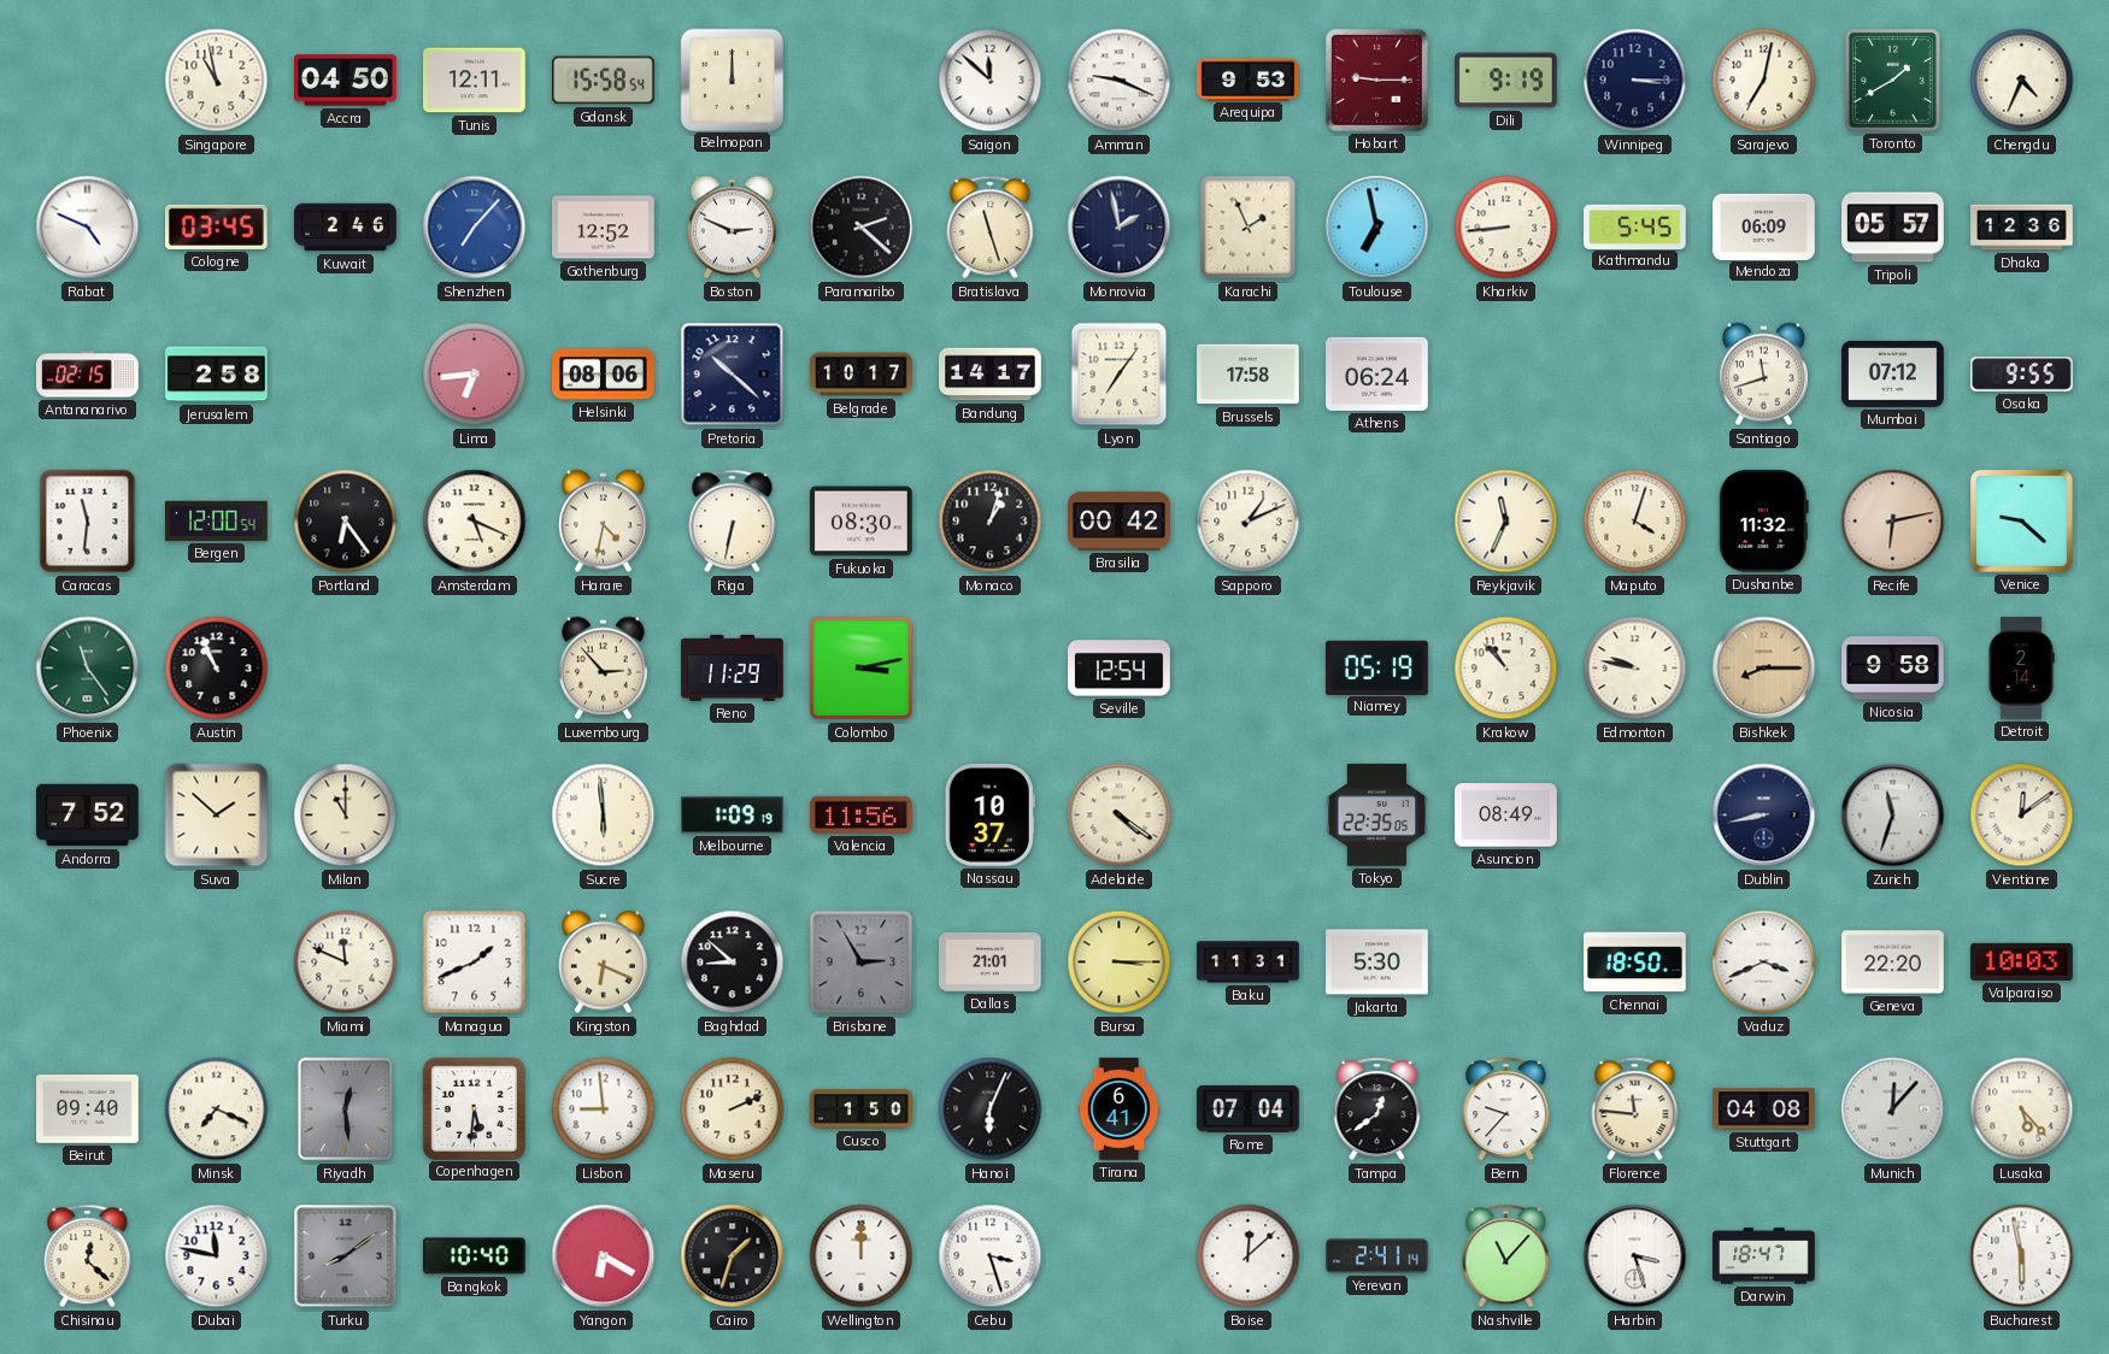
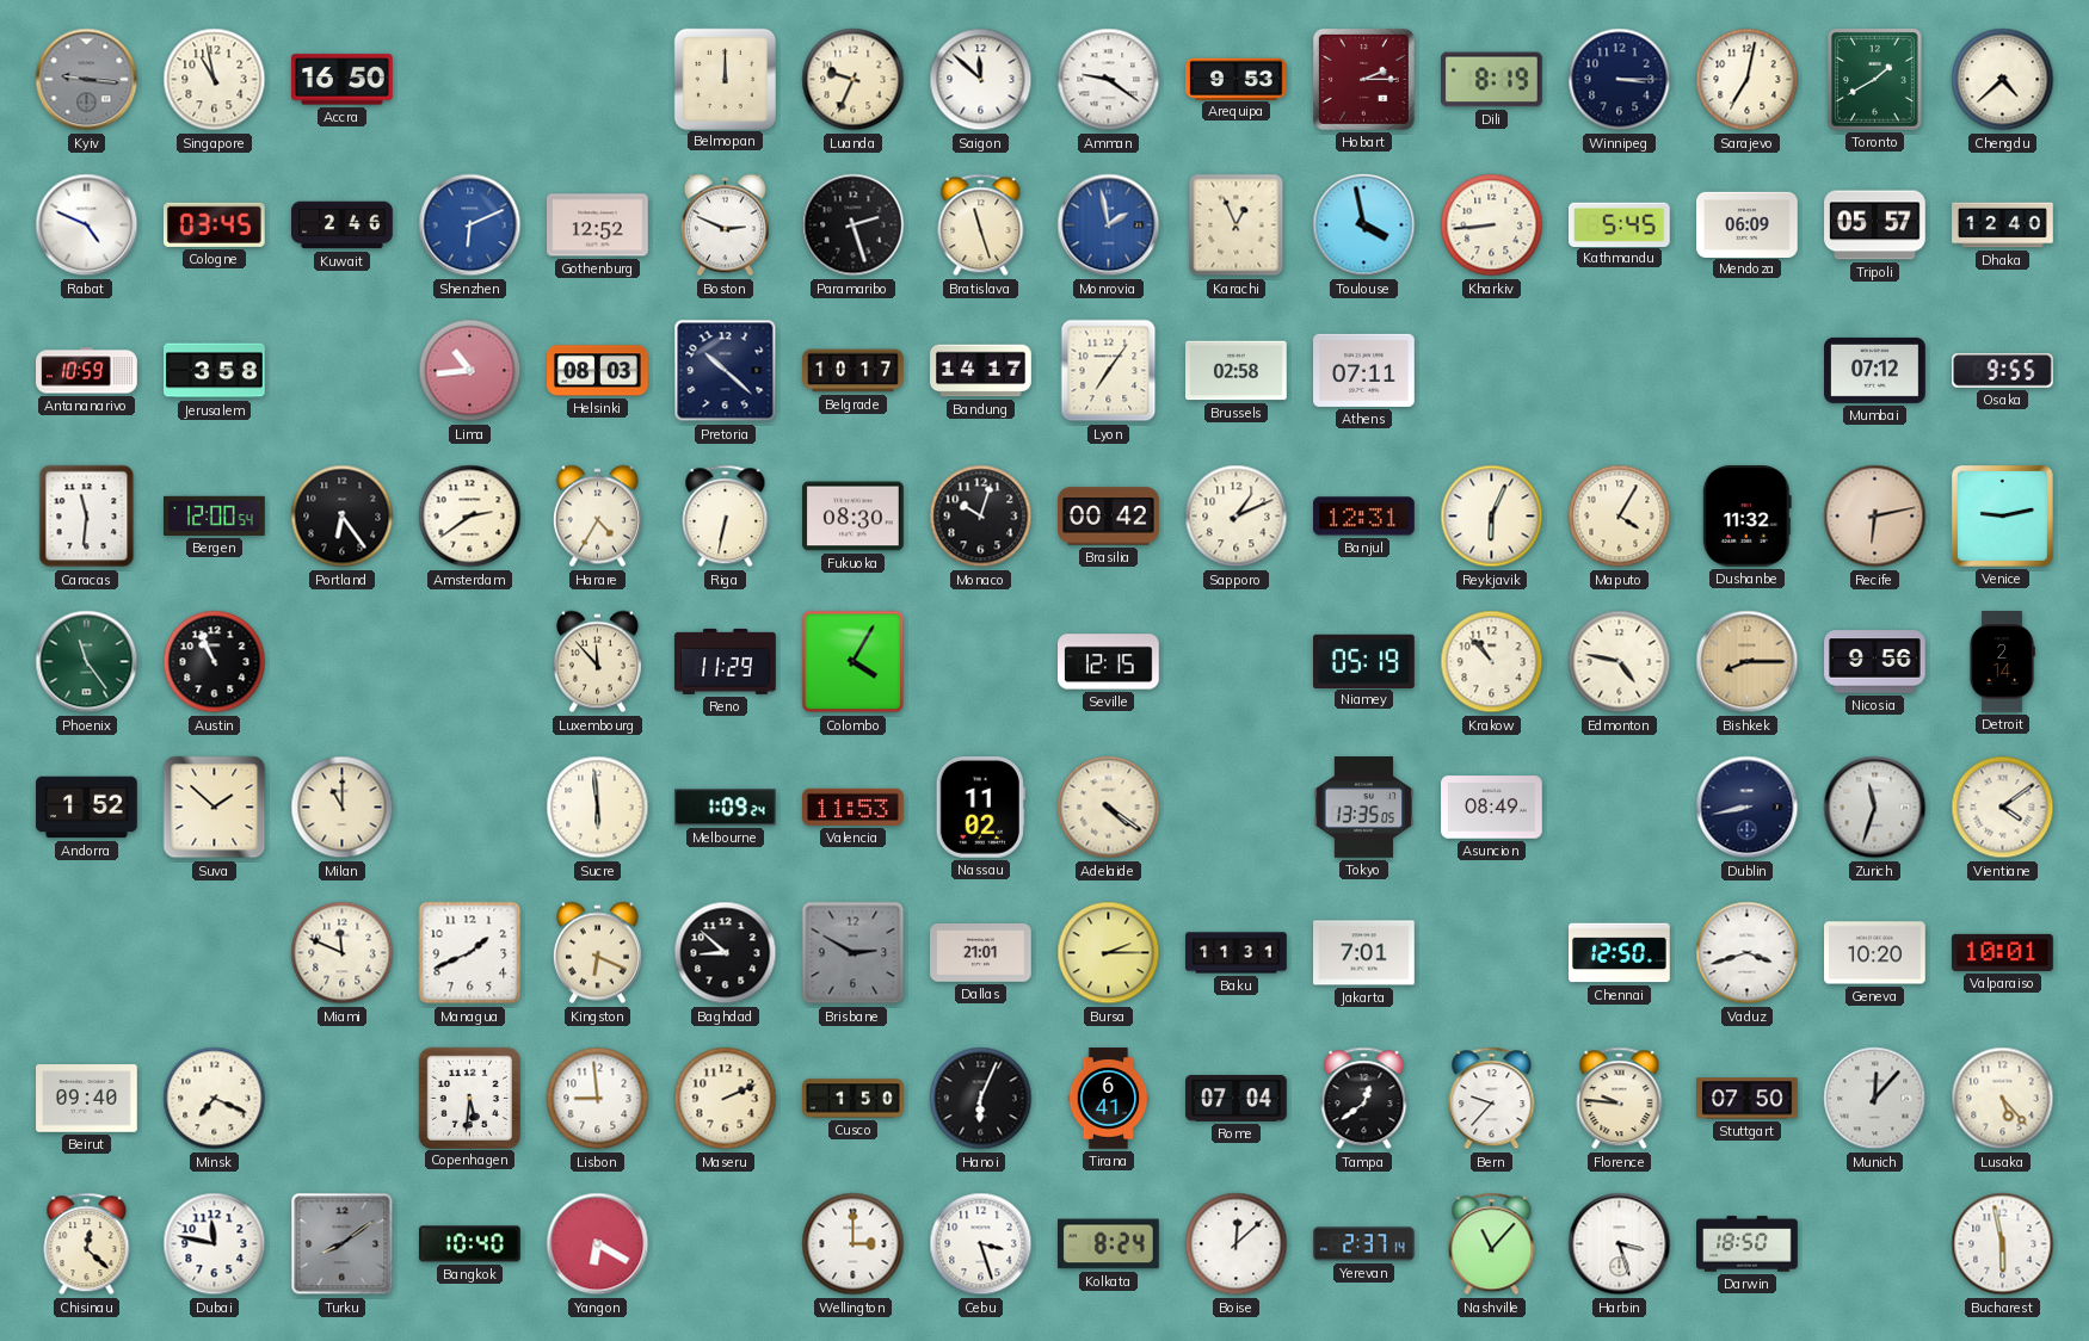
Kyiv: none -> 9:16 (87, 80)
Accra: 04:50 -> 16:50 (343, 80)
Tunis: 12:11 -> none (475, 81)
Gdansk: 15:58 -> none (604, 81)
Luanda: none -> 9:34 (854, 80)
Amman: 9:19 -> 9:21 (1109, 80)
Hobart: 9:15 -> 2:15 (1363, 79)
Dili: 9:19 -> 8:19 (1492, 80)
Chengdu: 4:34 -> 4:38 (2003, 80)
Shenzhen: 7:07 -> 6:11 (470, 225)
Paramaribo: 2:22 -> 2:27 (854, 225)
Monrovia dial: navy -> blue (1109, 225)
Karachi: 1:56 -> 12:56 (1237, 225)
Toulouse: 6:58 -> 3:58 (1364, 225)
Dhaka: 12:36 -> 12:40 (2003, 225)
Antananarivo: 02:15 -> 10:59 (87, 371)
Jerusalem: 2:58 -> 3:58 (215, 371)
Lima: 6:44 -> 10:44 (470, 371)
Helsinki: 08:06 -> 08:03 (598, 371)
Brussels: 17:58 -> 02:58 (1237, 371)
Athens: 06:24 -> 07:11 (1364, 370)
Santiago: 11:42 -> none (1763, 375)
Amsterdam: 5:19 -> 2:39 (470, 517)
Harare: 4:32 -> 4:35 (597, 517)
Monaco: 1:03 -> 10:03 (981, 517)
Banjul: none -> 12:31 (1364, 517)
Reykjavik: 11:34 -> 6:04 (1492, 517)
Maputo: 4:03 -> 4:05 (1620, 517)
Venice: 9:22 -> 9:13 (2002, 515)
Luxembourg: 2:53 -> 11:53 (597, 662)
Colombo: 3:13 -> 4:05 (854, 662)
Seville: 12:54 -> 12:15 (1109, 662)
Edmonton: 9:47 -> 4:47 (1620, 662)
Nicosia: 9:58 -> 9:56 (1875, 662)
Andorra: 7:52 -> 1:52 (87, 808)
Melbourne: 1:09:19 -> 1:09:24 (726, 808)
Valencia: 11:56 -> 11:53 (854, 807)
Nassau: 10:37 -> 11:02 (980, 808)
Tokyo: 22:35 -> 13:35 (1364, 808)
Vientiane: 12:09 -> 4:09 (2003, 808)
Brisbane: 2:55 -> 2:50 (854, 953)
Bursa: 3:15 -> 2:15 (1109, 953)
Jakarta: 5:30 -> 7:01 (1364, 953)
Chennai: 18:50 -> 12:50 (1620, 953)
Vaduz: 3:41 -> 3:42 (1748, 953)
Geneva: 22:20 -> 10:20 (1875, 953)
Valparaiso: 10:03 -> 10:01 (2003, 952)
Riyadh: 12:29 -> none (346, 1109)
Florence: 11:46 -> 9:46 (1620, 1099)
Stuttgart: 04:08 -> 07:50 (1748, 1099)
Cairo: 1:33 -> none (733, 1256)
Wellington: 12:00 -> 3:00 (854, 1244)
Kolkata: none -> 8:24 (1109, 1244)
Yerevan: 2:41 -> 2:37 (1364, 1244)
Darwin: 18:47 -> 18:50 (1748, 1244)
